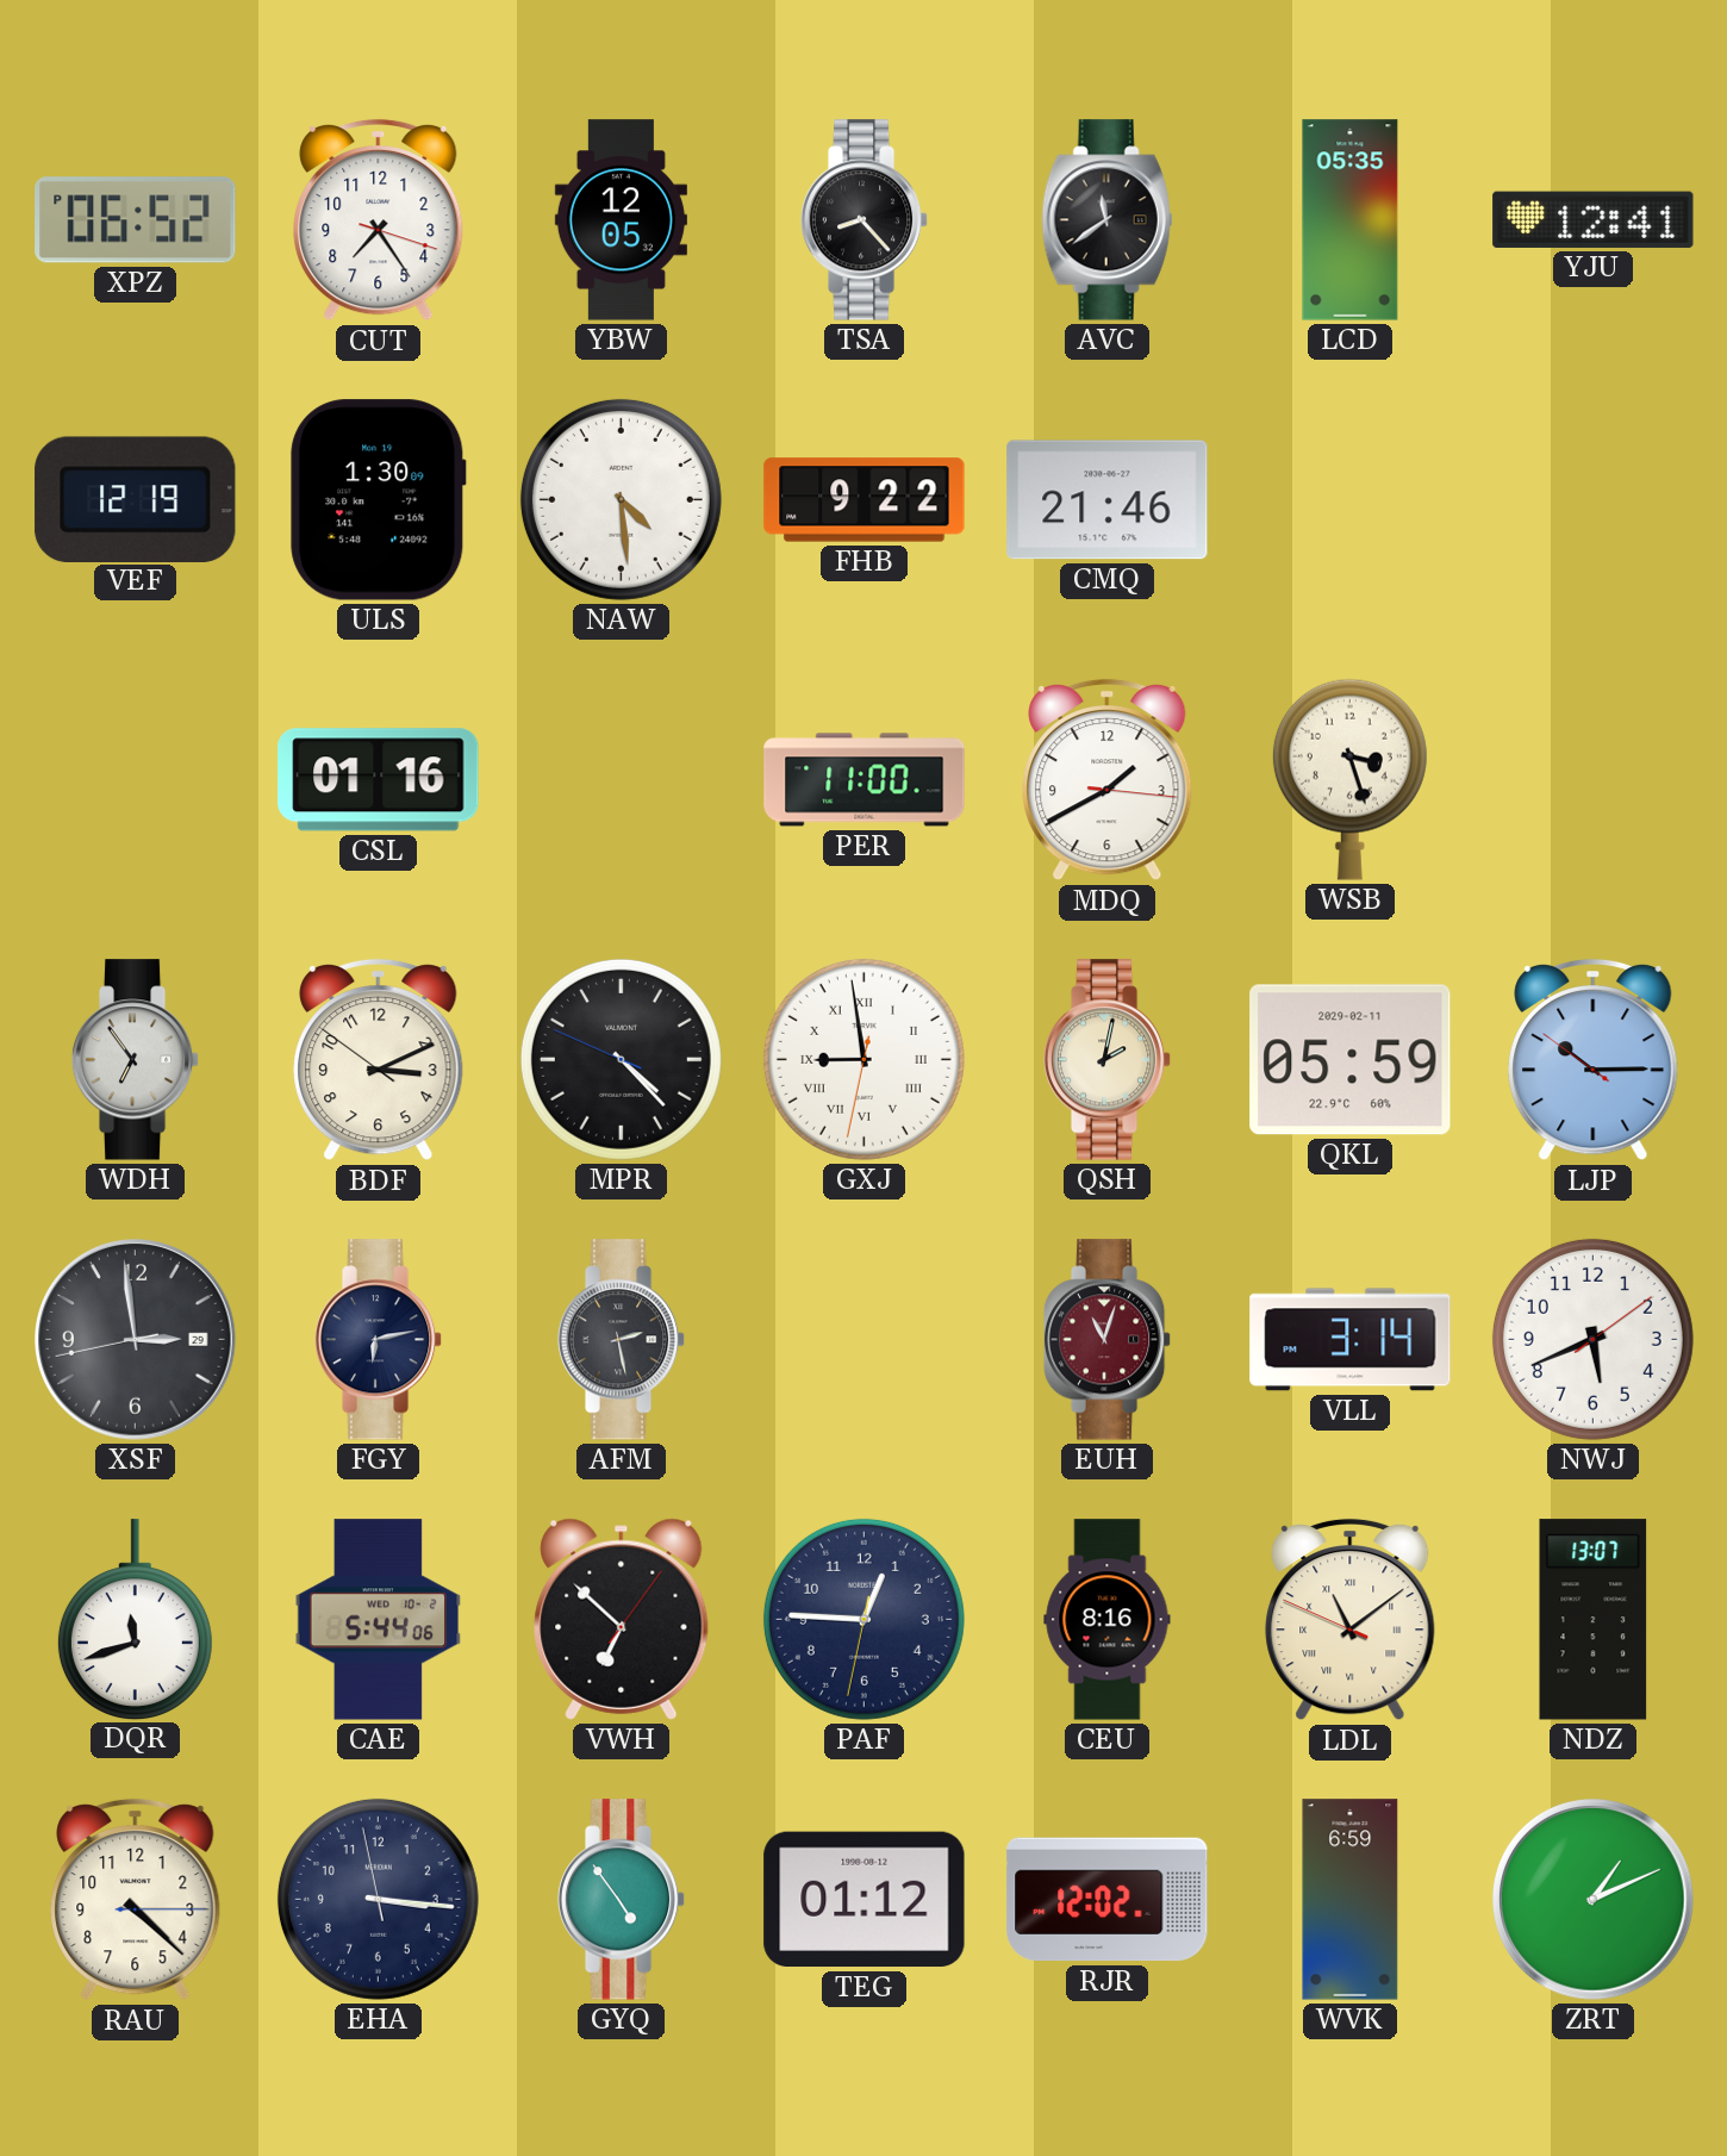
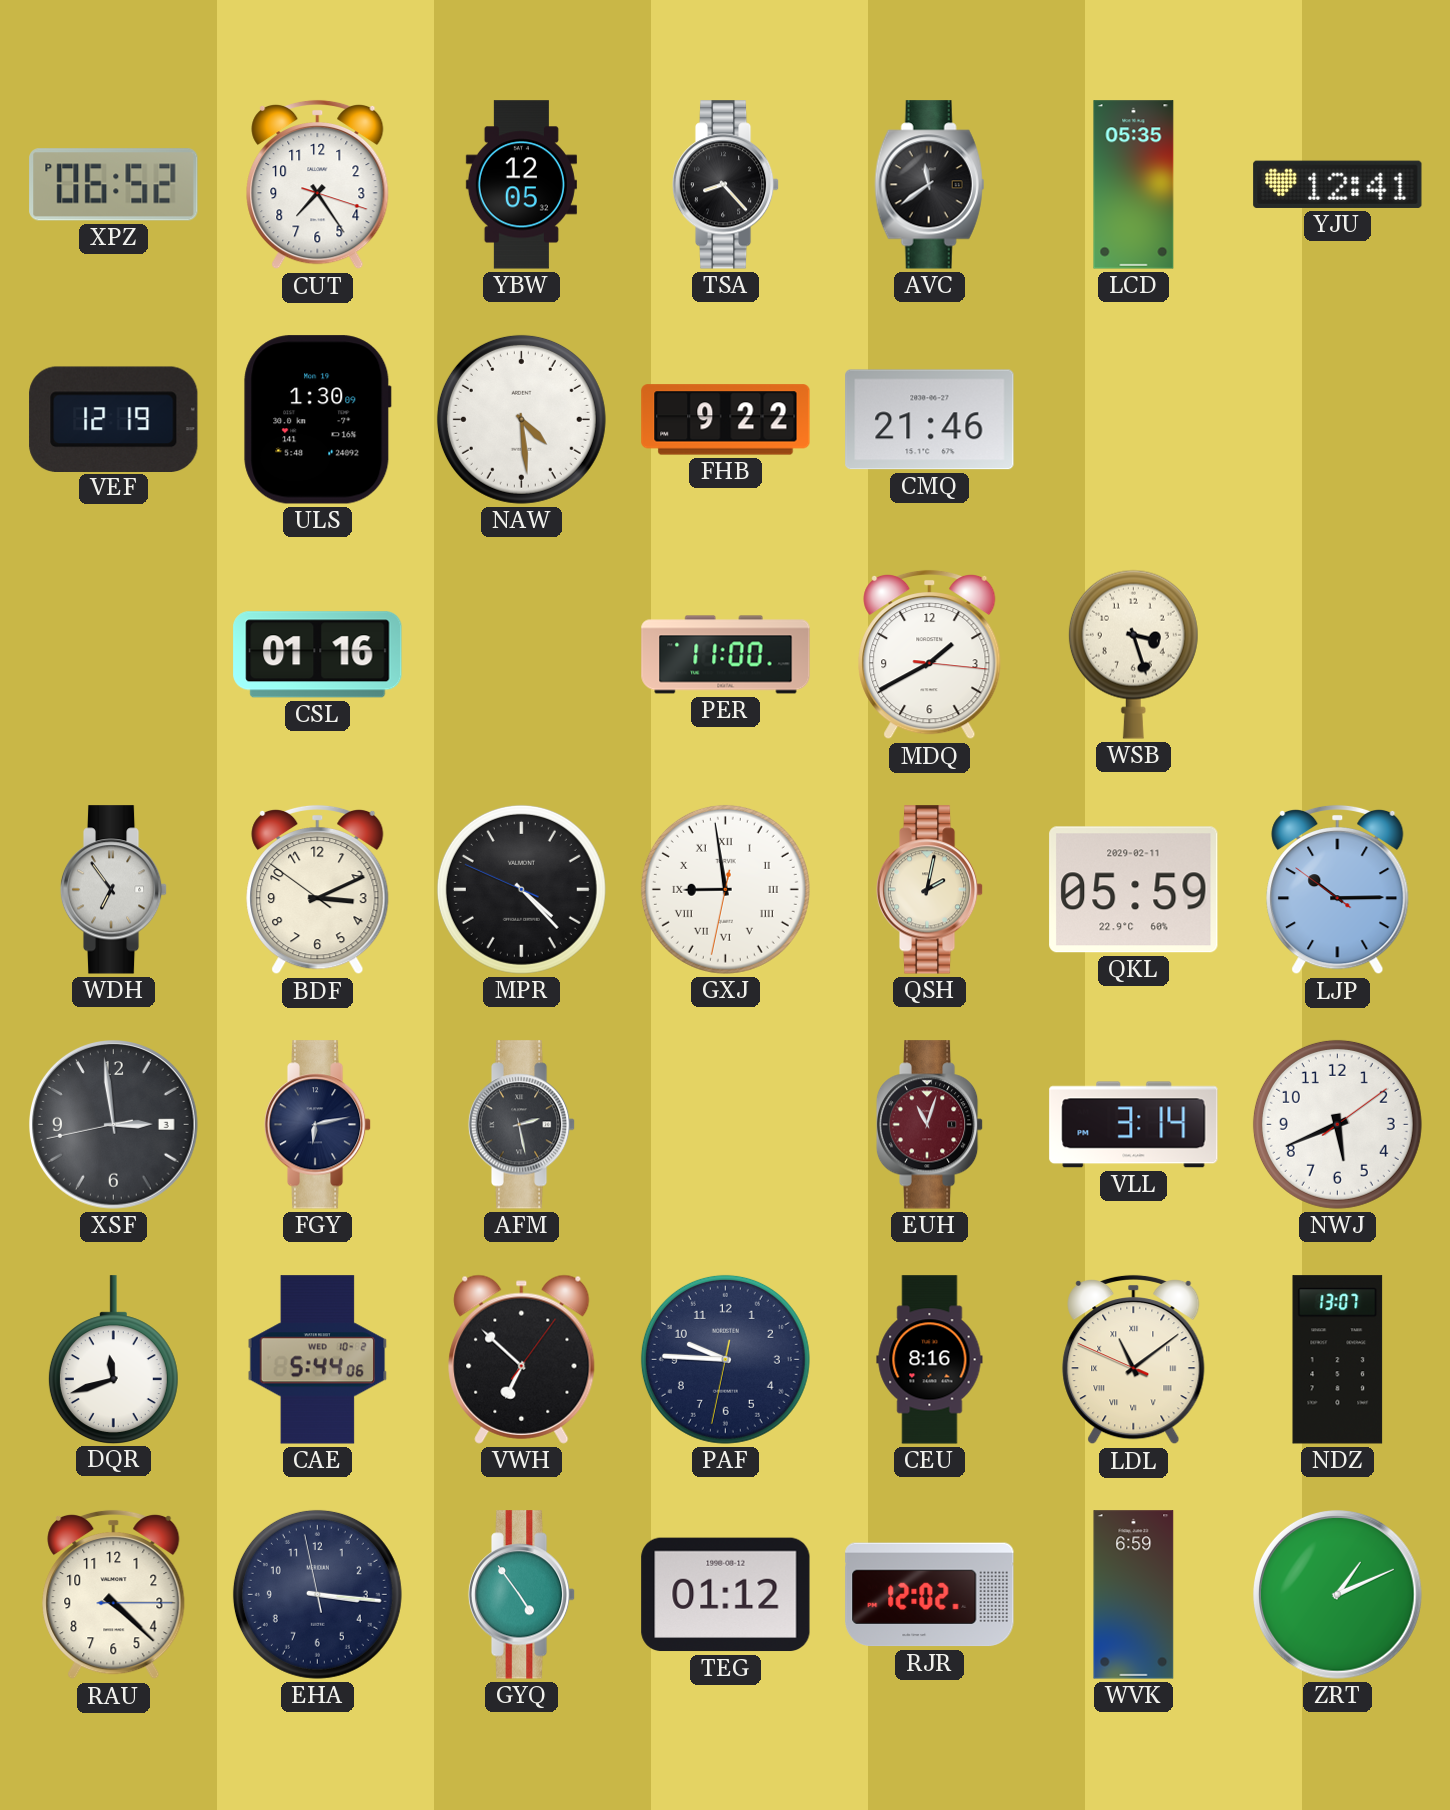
XSF date: 29 -> 3 (114, 1125)
PAF: 12:45 -> 9:45 (725, 1359)
